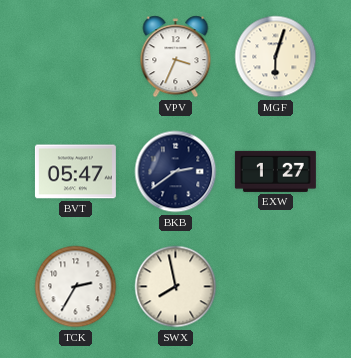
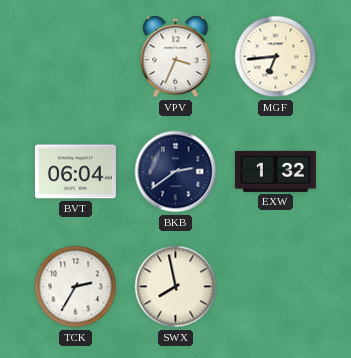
MGF: 6:03 -> 6:44 (276, 57)
BVT: 05:47 -> 06:04 (75, 172)
EXW: 1:27 -> 1:32 (275, 171)
